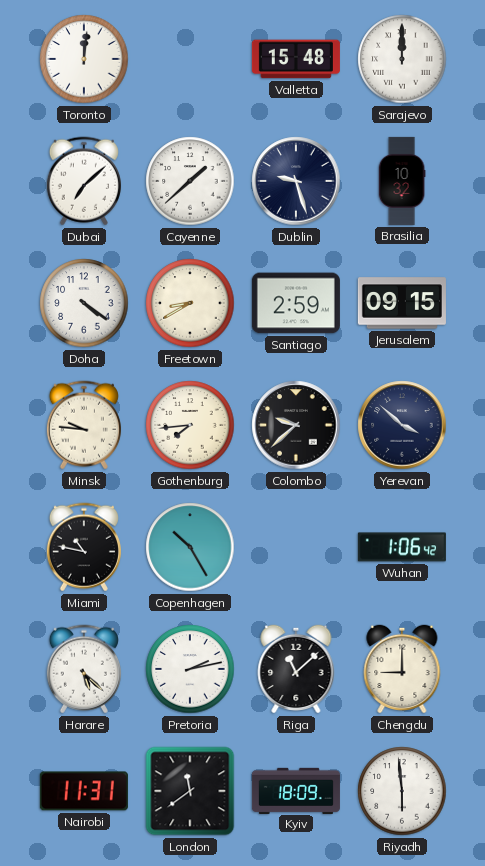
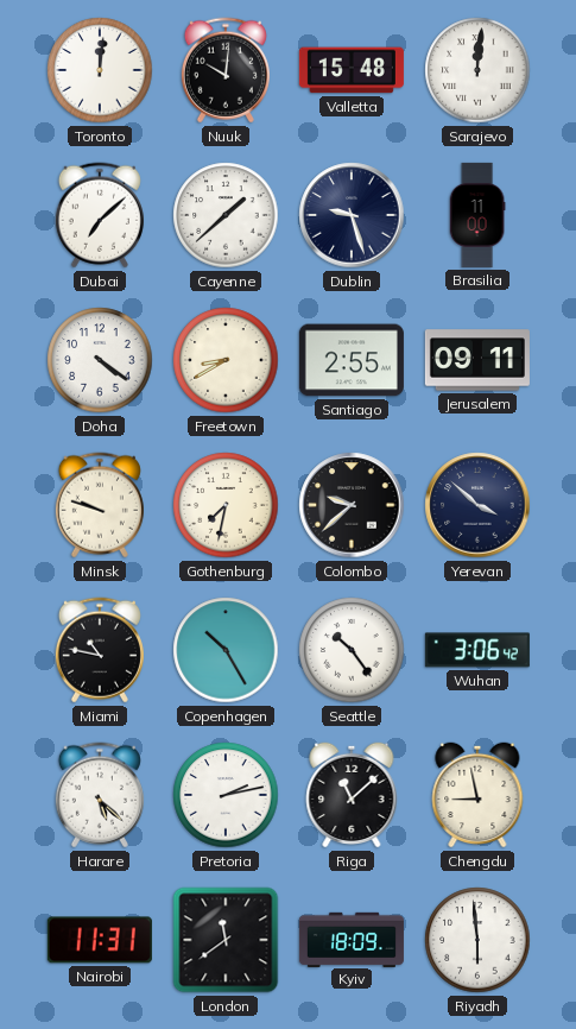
Nuuk: none -> 10:01 (226, 70)
Sarajevo: 12:00 -> 12:01 (477, 70)
Brasilia: 10:32 -> 11:00 (477, 215)
Santiago: 2:59 -> 2:55 (352, 360)
Jerusalem: 09:15 -> 09:11 (477, 360)
Minsk: 9:46 -> 9:48 (100, 505)
Gothenburg: 7:44 -> 7:32 (226, 505)
Seattle: none -> 10:24 (352, 650)
Wuhan: 1:06 -> 3:06 (477, 650)
Chengdu: 9:00 -> 8:58 (477, 795)
